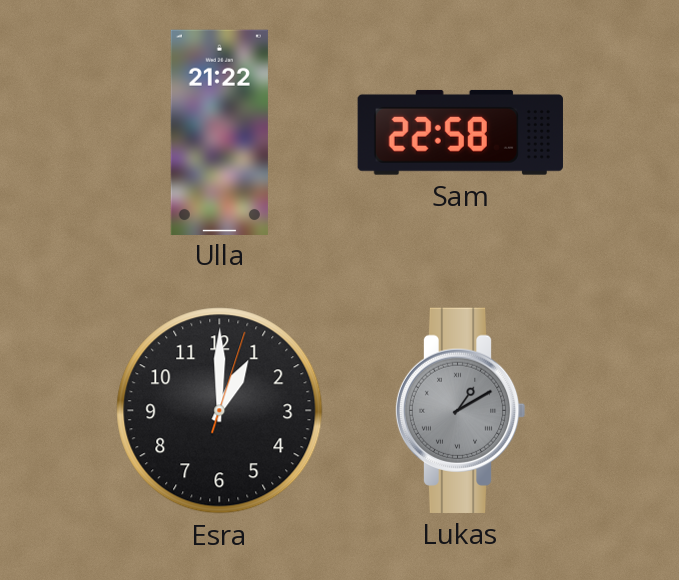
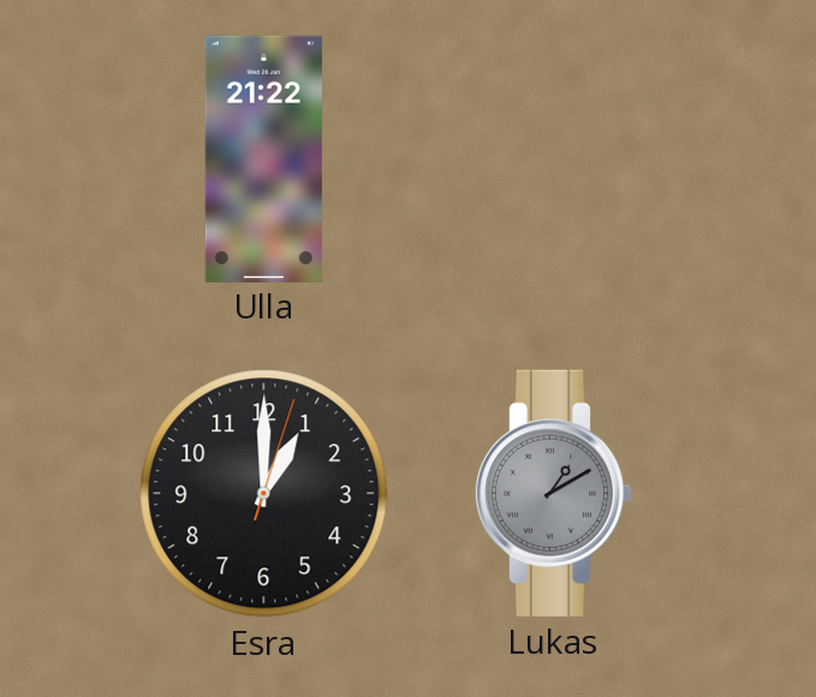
Sam: 22:58 -> none (460, 132)
